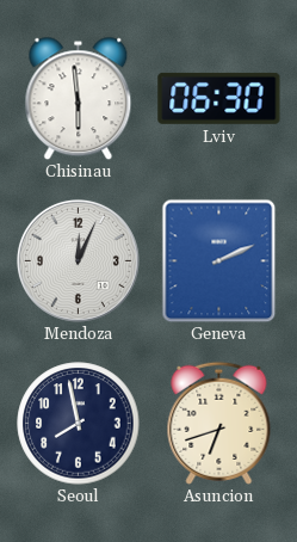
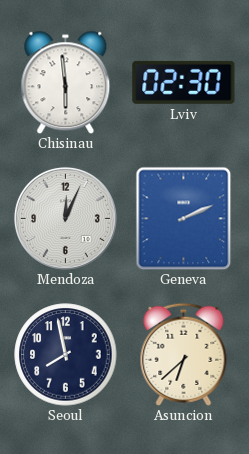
Lviv: 06:30 -> 02:30 (184, 82)
Asuncion: 6:42 -> 6:38 (184, 354)
